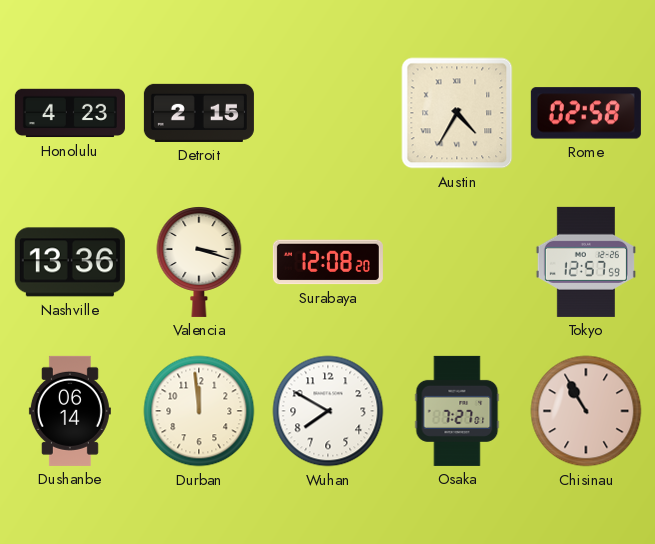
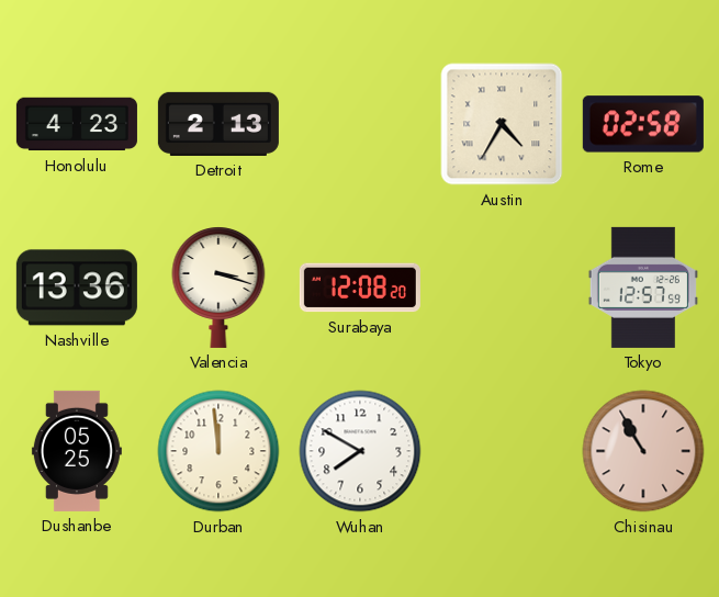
Detroit: 2:15 -> 2:13 (218, 124)
Dushanbe: 06:14 -> 05:25 (77, 451)
Osaka: 7:27 -> none (457, 411)
